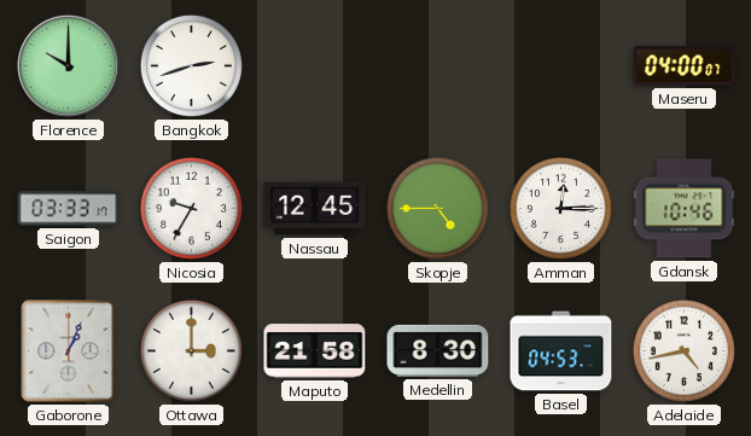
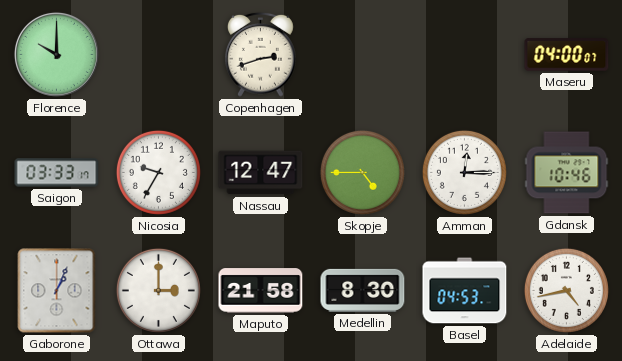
Bangkok: 2:42 -> none (191, 65)
Copenhagen: none -> 2:42 (260, 54)
Nassau: 12:45 -> 12:47 (261, 173)
